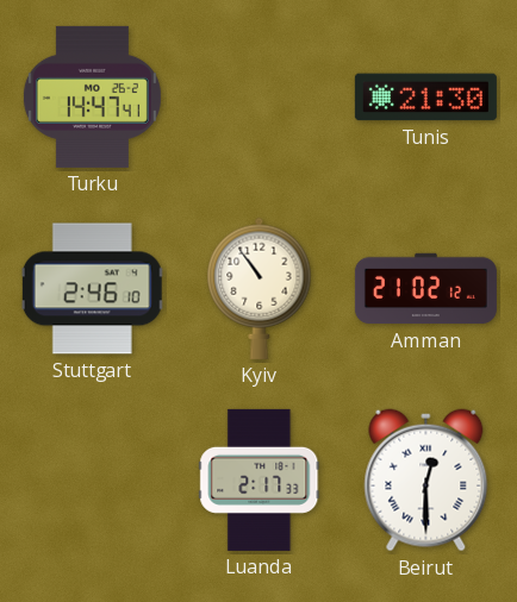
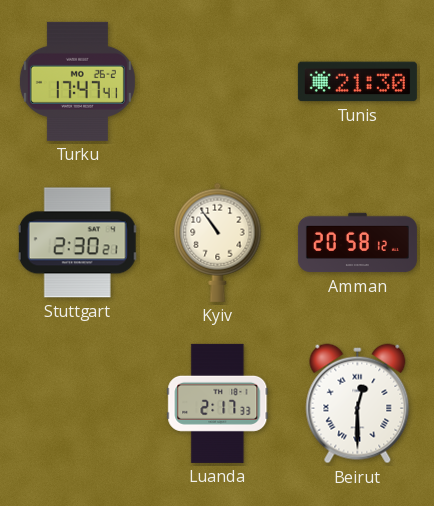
Turku: 14:47 -> 17:47 (77, 81)
Stuttgart: 2:46 -> 2:30 (78, 243)
Amman: 21:02 -> 20:58 (357, 243)
